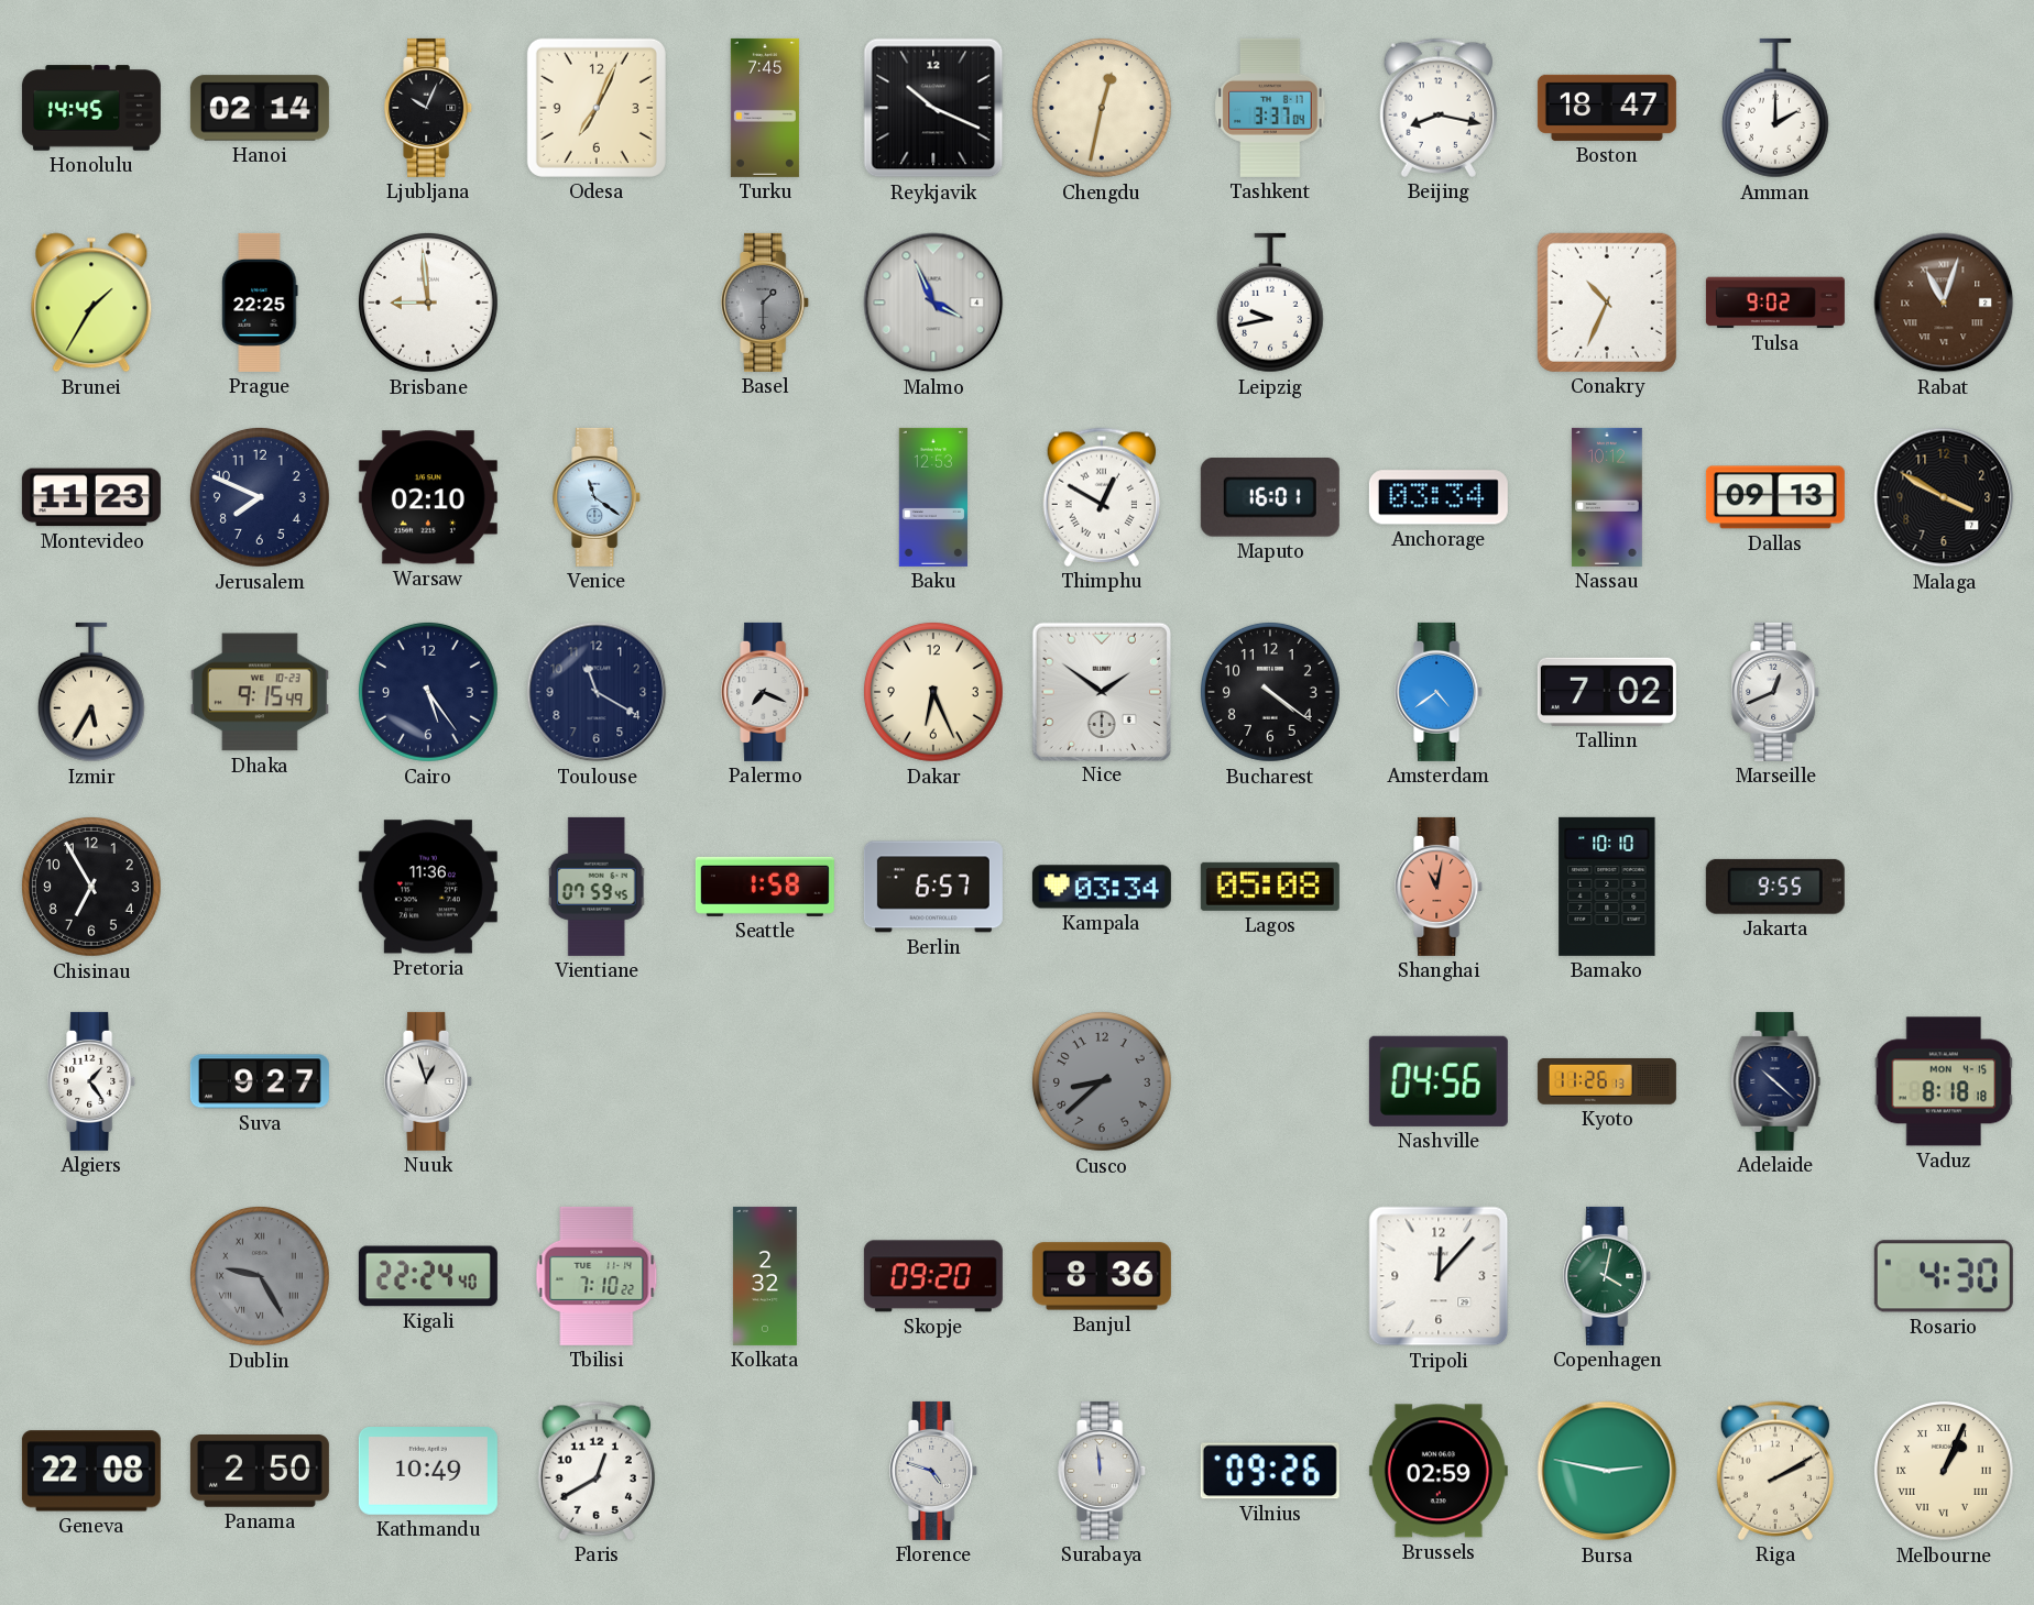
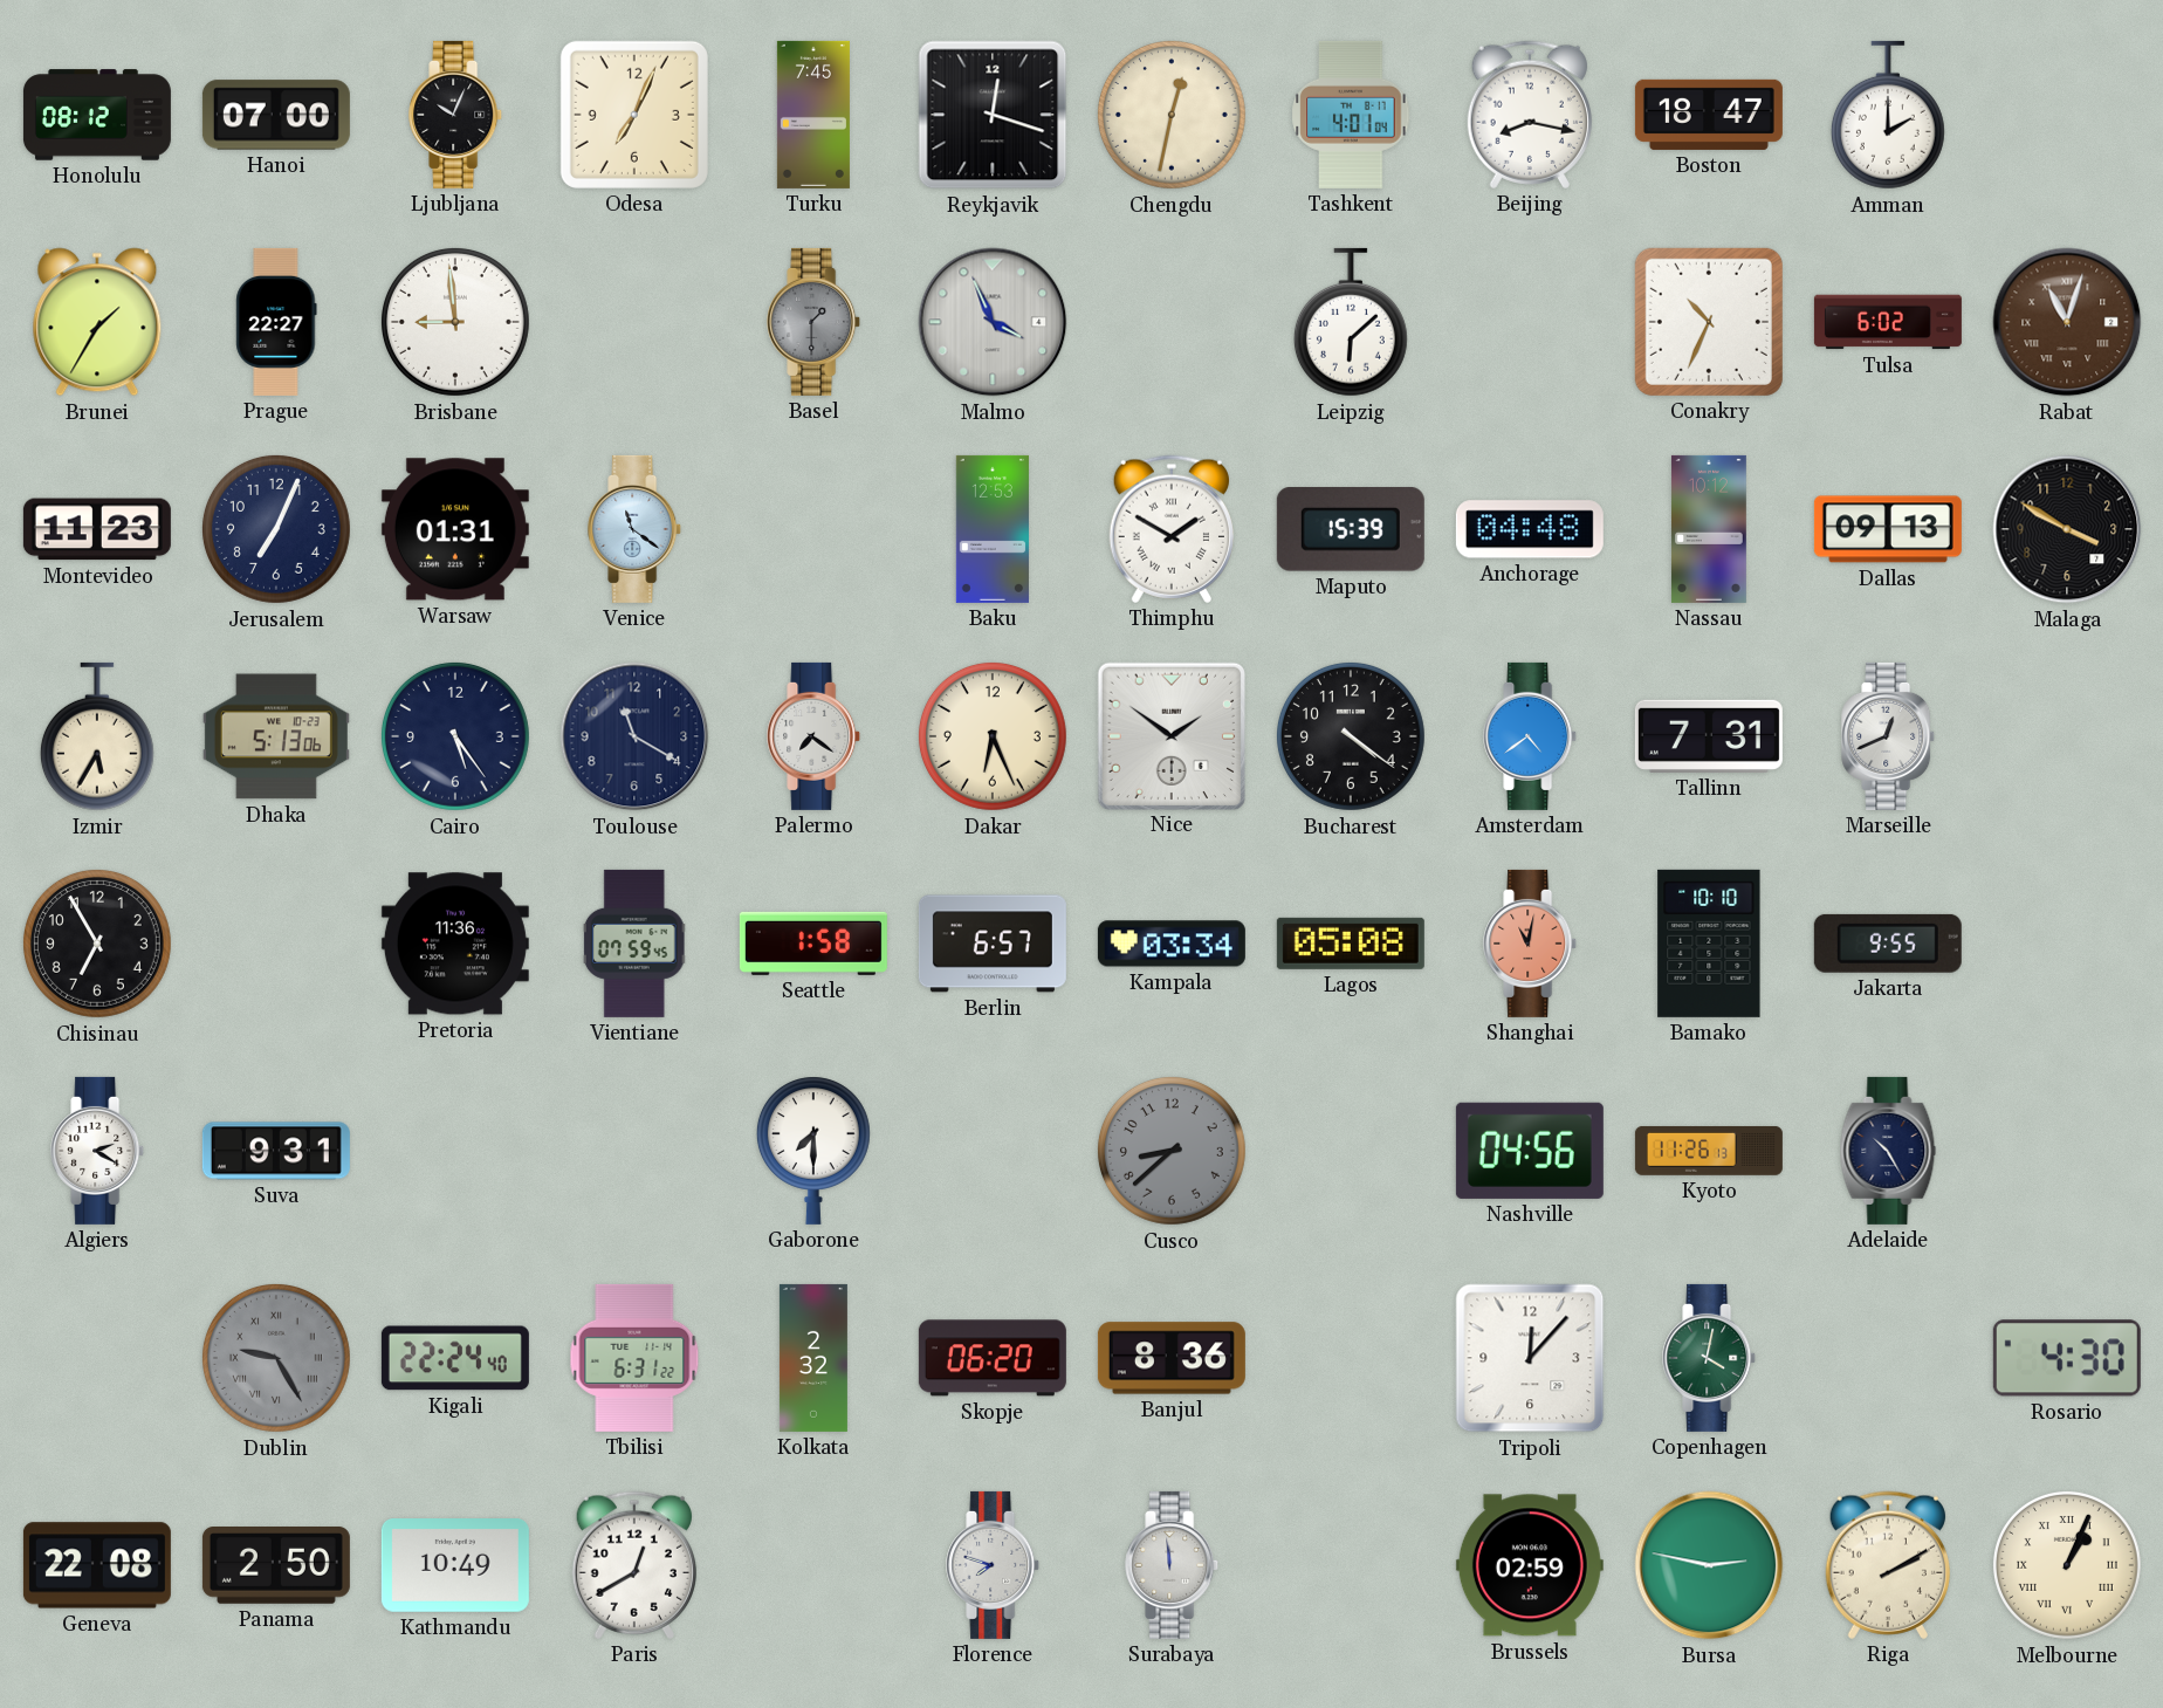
Honolulu: 14:45 -> 08:12 (97, 115)
Hanoi: 02:14 -> 07:00 (276, 115)
Reykjavik: 10:19 -> 12:18 (993, 115)
Tashkent: 3:37 -> 4:01 (1351, 115)
Prague: 22:25 -> 22:27 (276, 322)
Leipzig: 9:43 -> 6:08 (1351, 322)
Tulsa: 9:02 -> 6:02 (1888, 322)
Jerusalem: 7:49 -> 7:04 (276, 529)
Warsaw: 02:10 -> 01:31 (455, 529)
Thimphu: 12:50 -> 1:50 (1172, 529)
Maputo: 16:01 -> 15:39 (1351, 530)
Anchorage: 03:34 -> 04:48 (1530, 529)
Dhaka: 9:15 -> 5:13 (276, 736)
Palermo: 7:19 -> 7:21 (815, 736)
Tallinn: 7:02 -> 7:31 (1709, 736)
Algiers: 1:24 -> 2:20 (98, 1151)
Suva: 9:27 -> 9:31 (276, 1151)
Nuuk: 12:57 -> none (429, 1081)
Gaborone: none -> 7:30 (813, 1151)
Adelaide: 10:22 -> 10:25 (1888, 1151)
Vaduz: 8:18 -> none (1944, 1081)
Tbilisi: 7:10 -> 6:31 (634, 1358)
Skopje: 09:20 -> 06:20 (993, 1358)
Florence: 4:48 -> 7:48 (994, 1565)
Vilnius: 09:26 -> none (1270, 1471)
